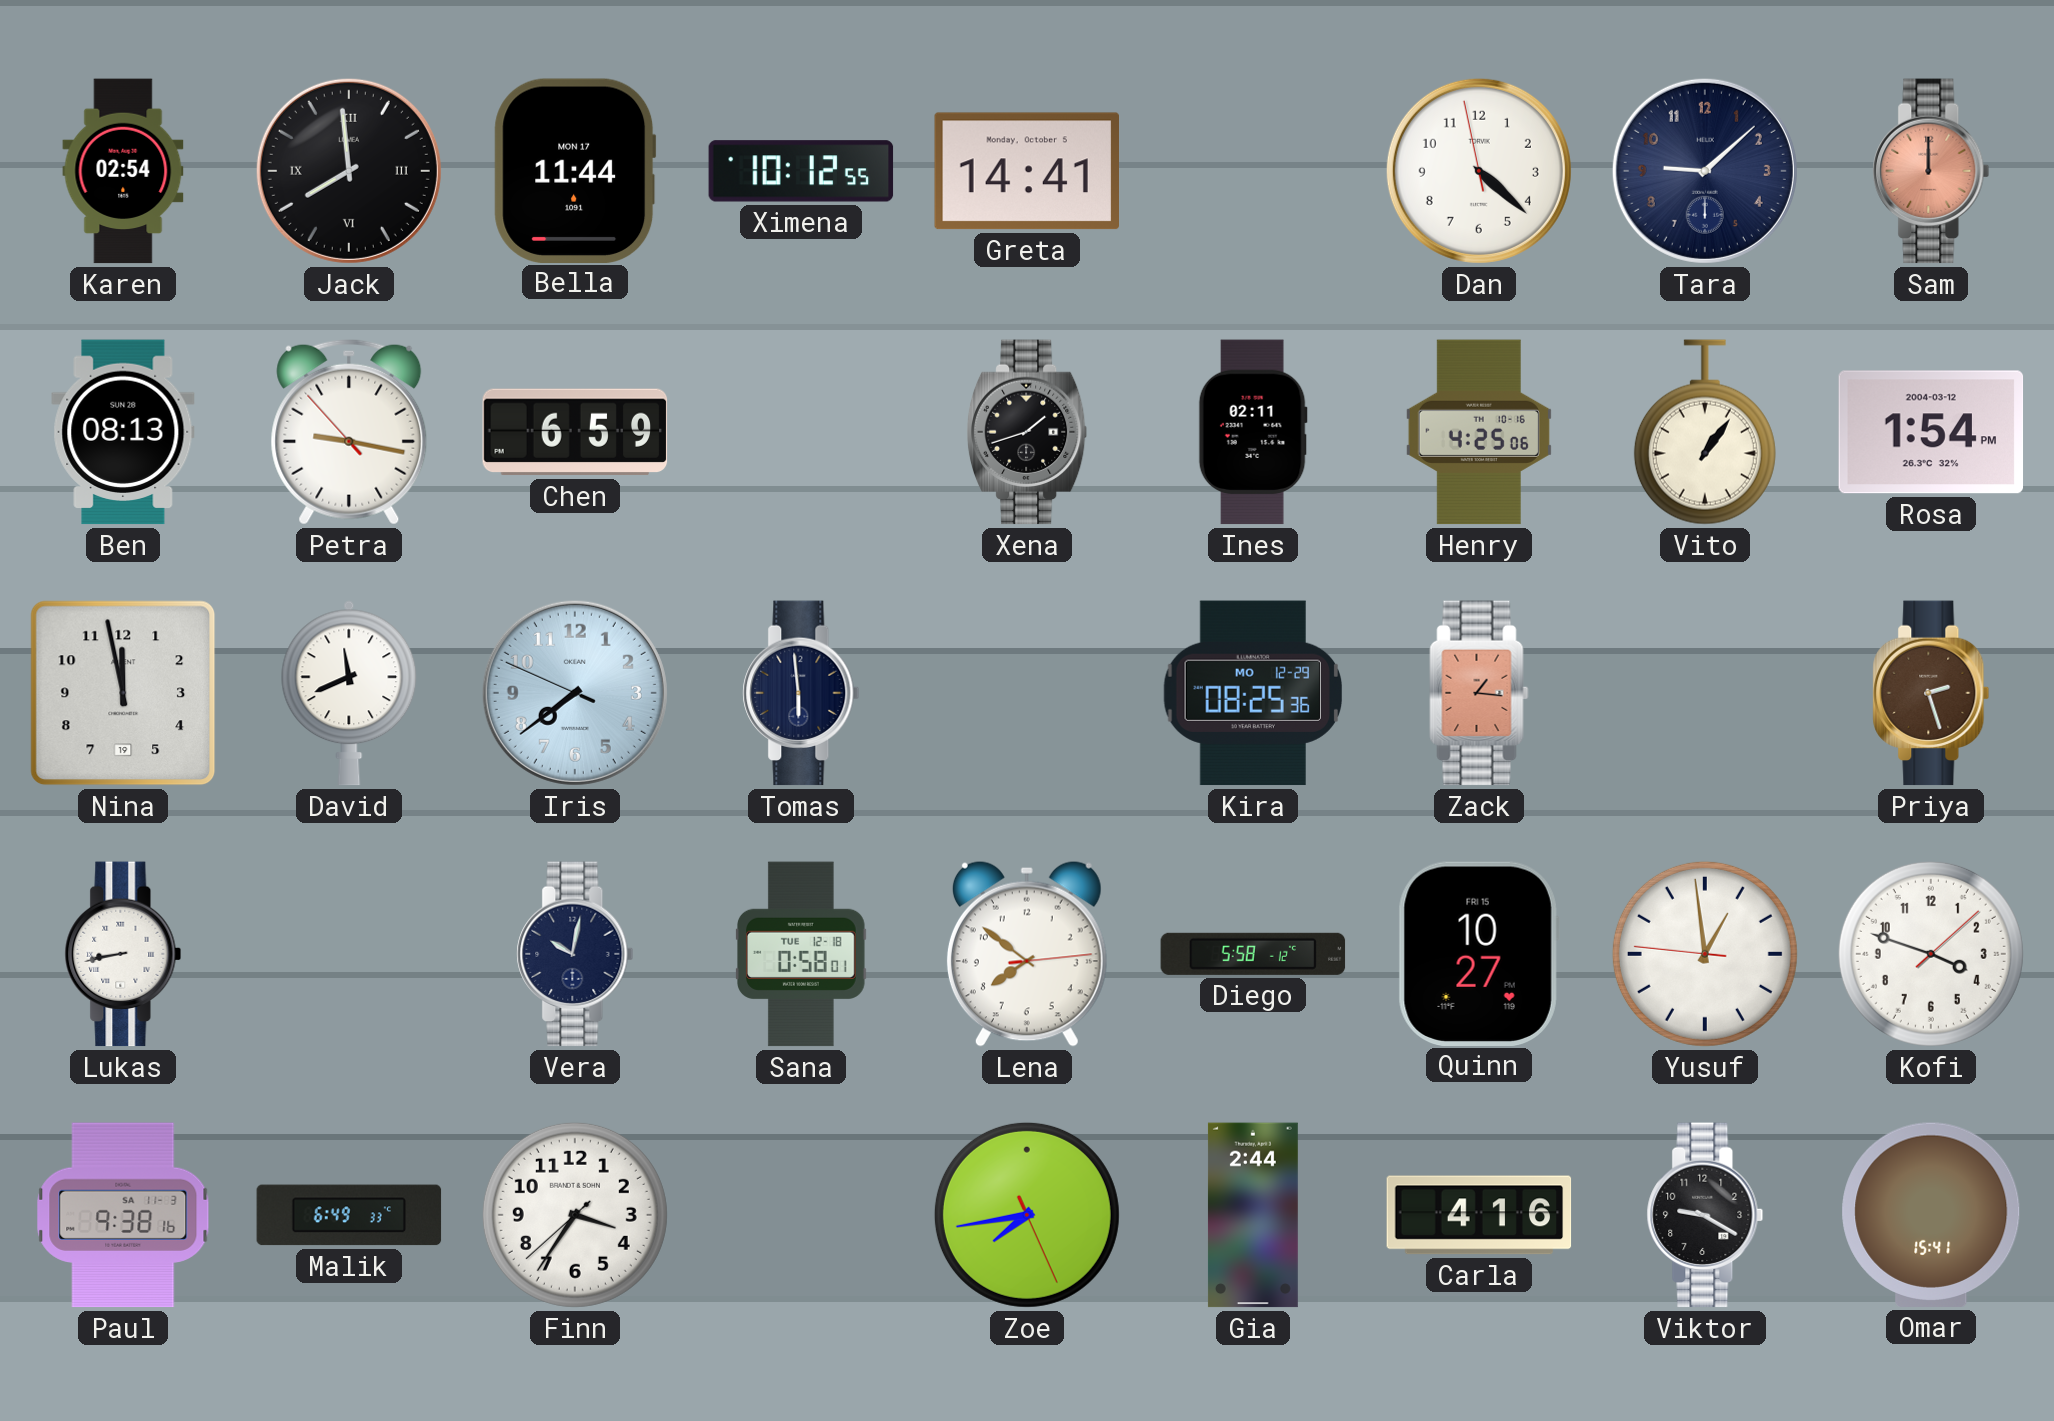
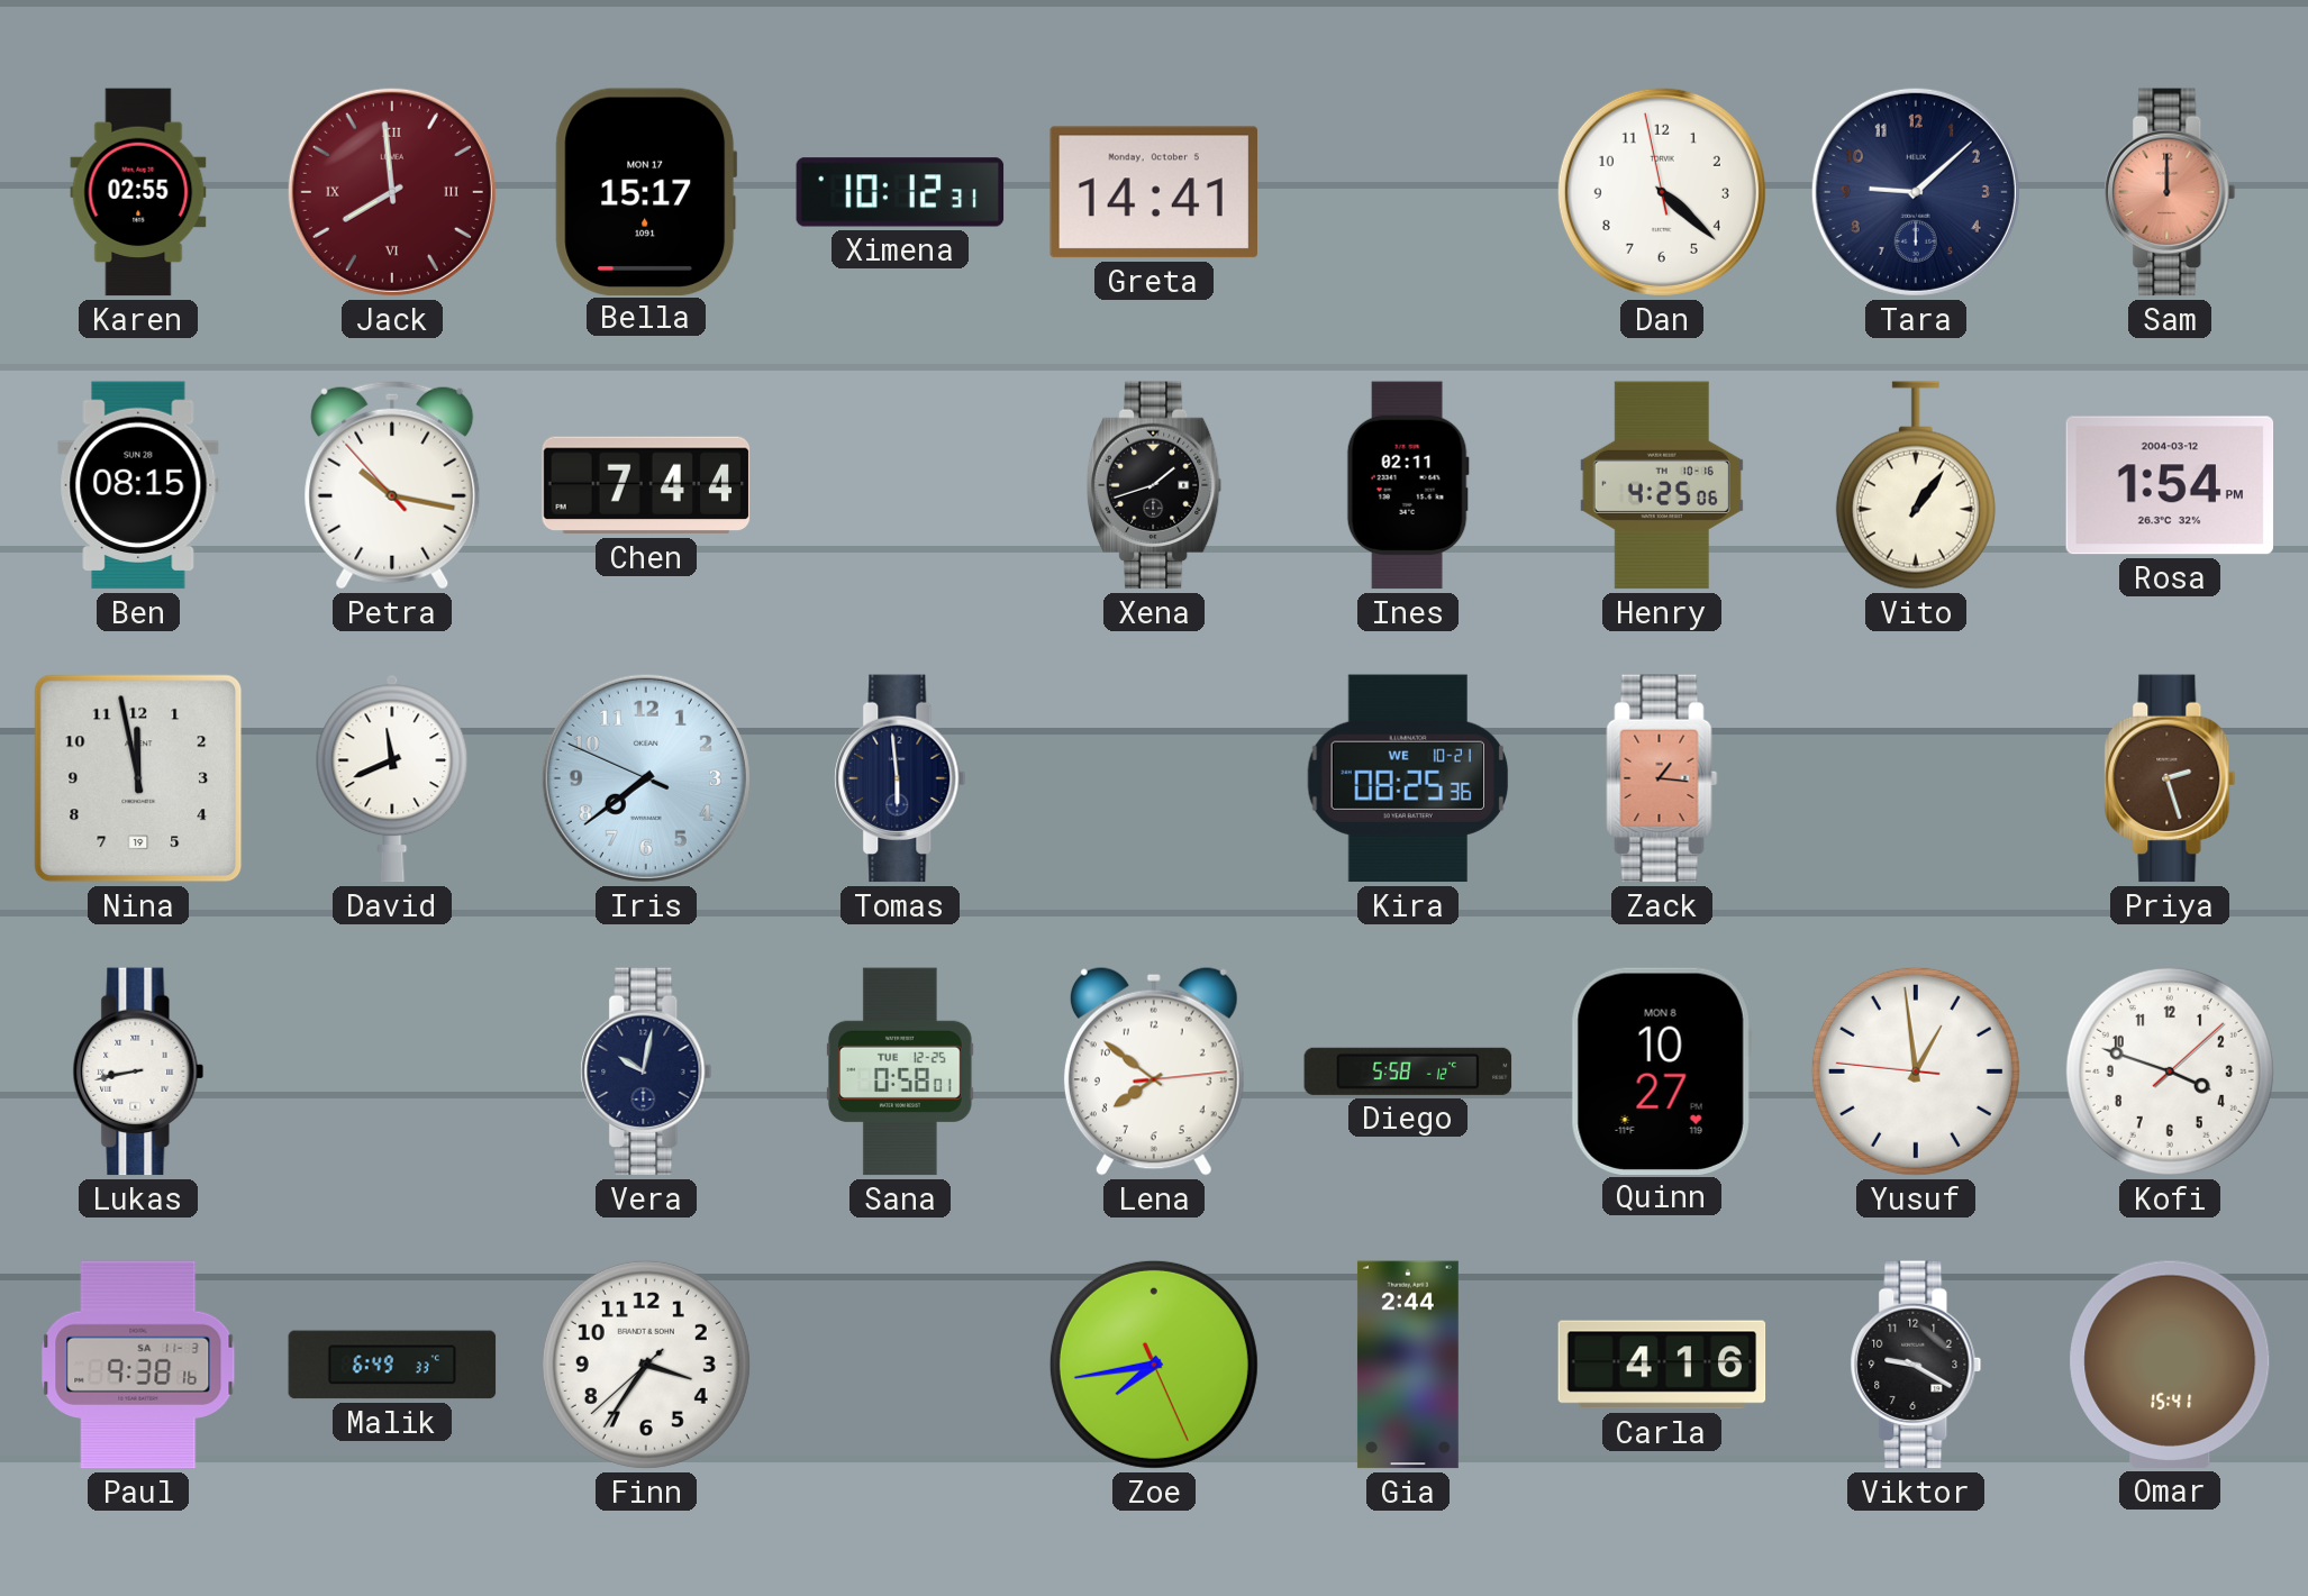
Karen: 02:54 -> 02:55 (138, 192)
Jack dial: black -> burgundy (392, 192)
Bella: 11:44 -> 15:17 (646, 191)
Ximena: 10:12:55 -> 10:12:31 (900, 192)
Ben: 08:13 -> 08:15 (138, 485)
Petra: 9:16 -> 10:16 (392, 485)
Chen: 6:59 -> 7:44 (646, 485)
Kira date: MO 12-29 -> WE 10-21 (1408, 778)
Sana date: TUE 12-18 -> TUE 12-25 (901, 1071)
Quinn date: FRI 15 -> MON 8 (1662, 1070)
